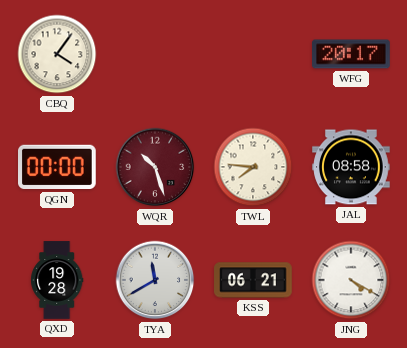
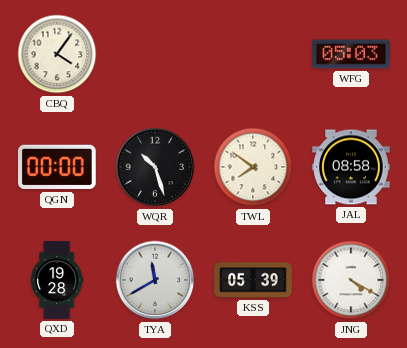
WFG: 20:17 -> 05:03 (351, 54)
WQR dial: burgundy -> black (155, 167)
TWL: 7:46 -> 7:51 (253, 167)
KSS: 06:21 -> 05:39 (253, 280)
